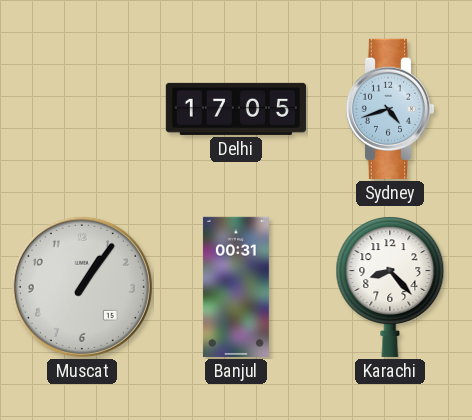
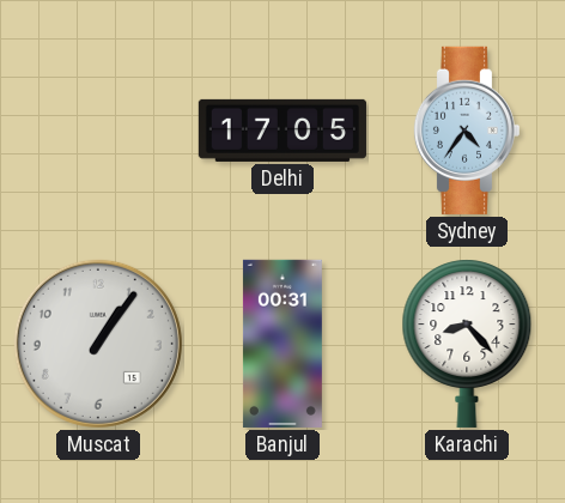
Sydney: 4:42 -> 4:36 (466, 131)
